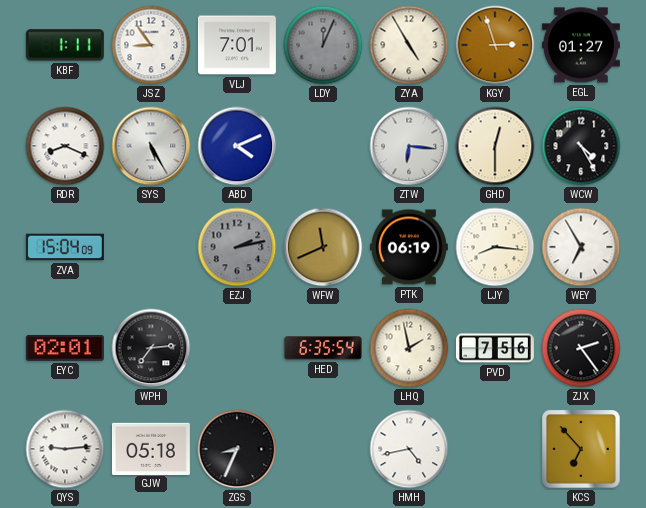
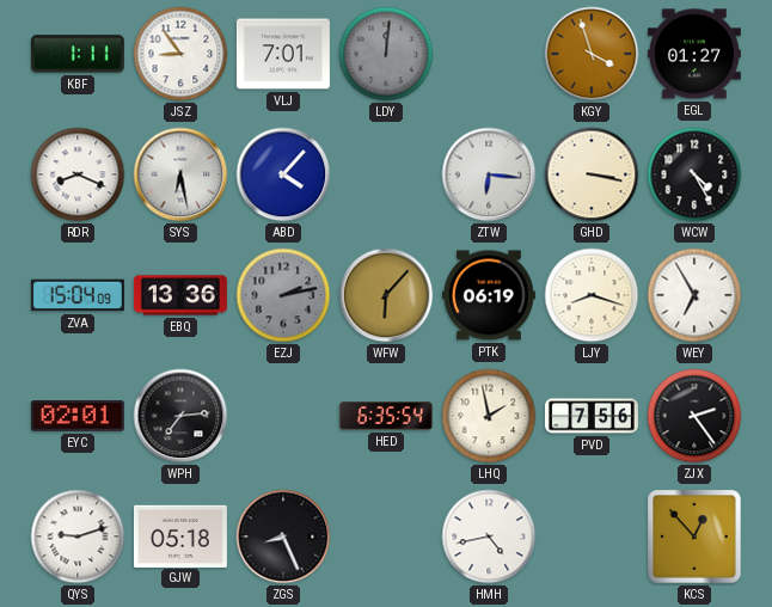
LDY: 12:04 -> 12:01 (386, 54)
ZYA: 4:55 -> none (409, 45)
KGY: 2:57 -> 3:57 (592, 54)
SYS: 5:25 -> 6:28 (180, 174)
ABD: 4:11 -> 4:07 (283, 174)
GHD: 12:30 -> 3:17 (592, 174)
EBQ: none -> 13:36 (180, 295)
WFW: 11:41 -> 6:07 (386, 295)
LJY: 8:16 -> 8:18 (592, 295)
QYS: 9:14 -> 9:12 (78, 537)
ZGS: 8:34 -> 8:26 (283, 537)
KCS: 6:53 -> 12:53 (694, 537)
